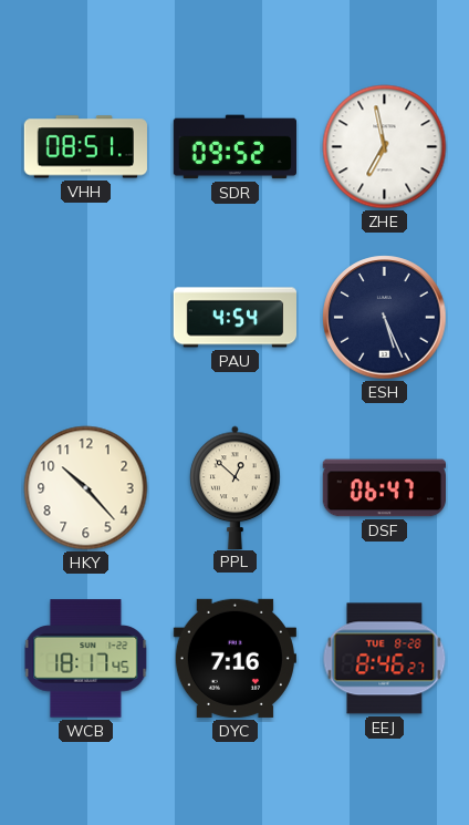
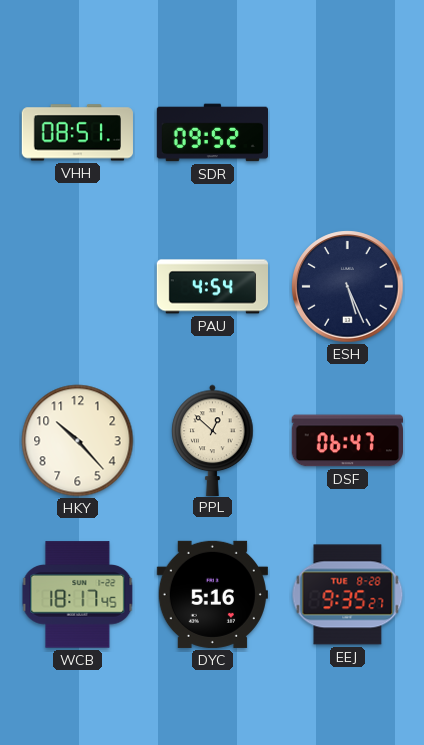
ZHE: 6:58 -> none (385, 147)
DYC: 7:16 -> 5:16 (212, 594)
EEJ: 8:46 -> 9:35 (348, 595)
